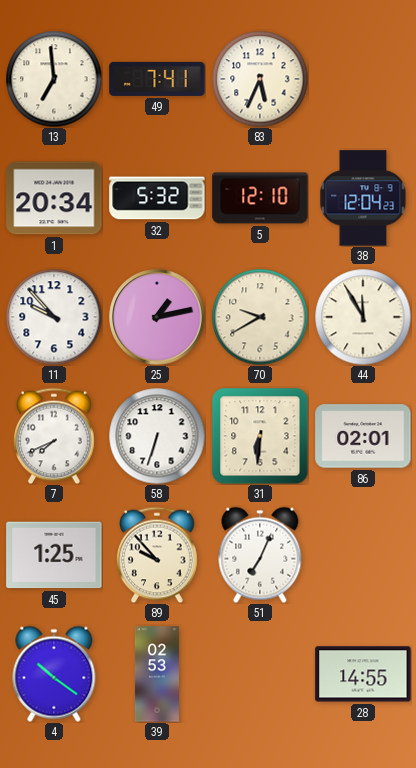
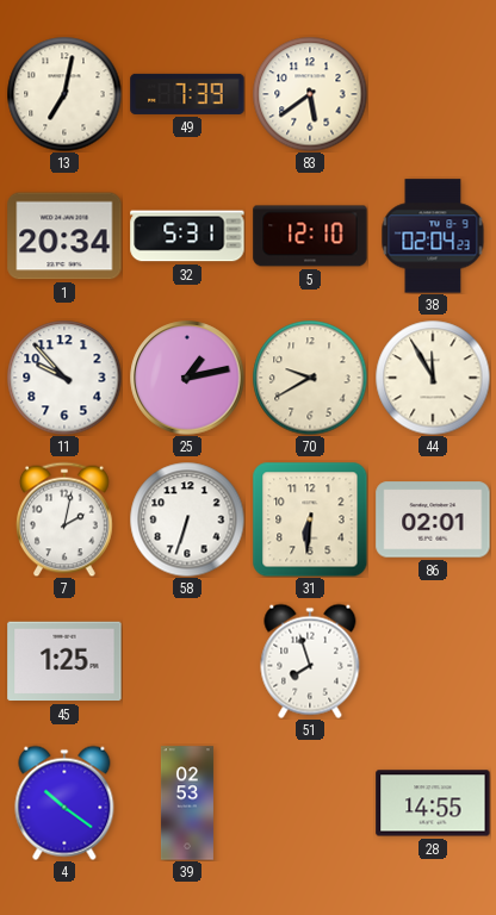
13: 6:59 -> 7:02 (64, 94)
49: 7:41 -> 7:39 (187, 94)
83: 5:34 -> 5:39 (310, 94)
32: 5:32 -> 5:31 (187, 236)
38: 12:04 -> 02:04 (433, 236)
7: 7:41 -> 2:02 (66, 519)
89: 9:53 -> none (158, 555)
51: 7:04 -> 7:57 (310, 661)
